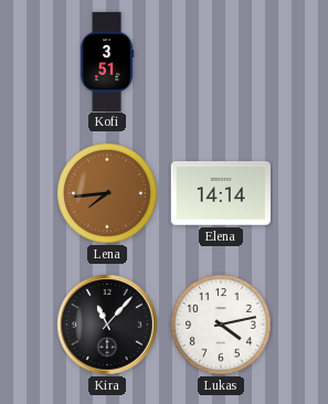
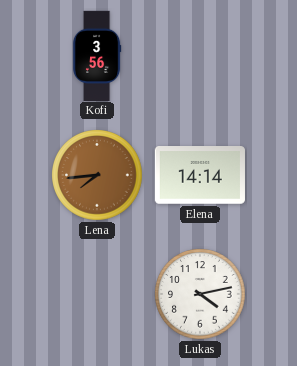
Kofi: 3:51 -> 3:56 (97, 55)
Kira: 11:07 -> none (108, 326)
